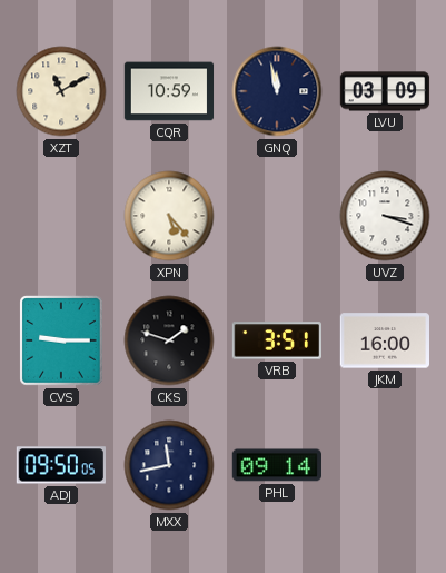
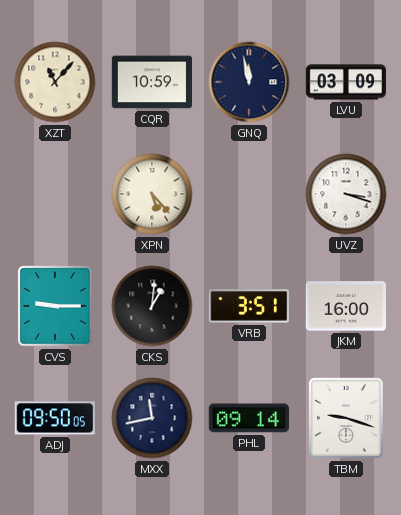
XZT: 11:10 -> 11:07 (55, 82)
CKS: 1:48 -> 1:01 (152, 306)
TBM: none -> 9:18 (346, 418)
